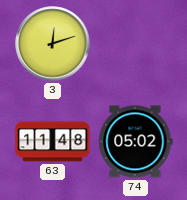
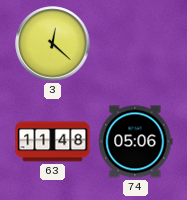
3: 12:12 -> 12:22 (53, 44)
74: 05:02 -> 05:06 (136, 142)
